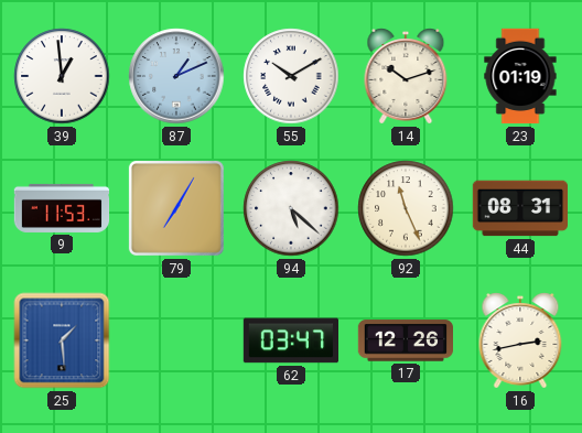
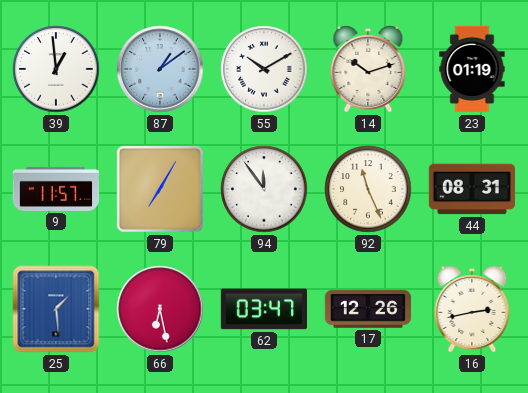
87: 1:11 -> 1:09 (160, 69)
9: 11:53 -> 11:57 (56, 189)
94: 5:22 -> 11:54 (264, 189)
66: none -> 6:28 (160, 309)
